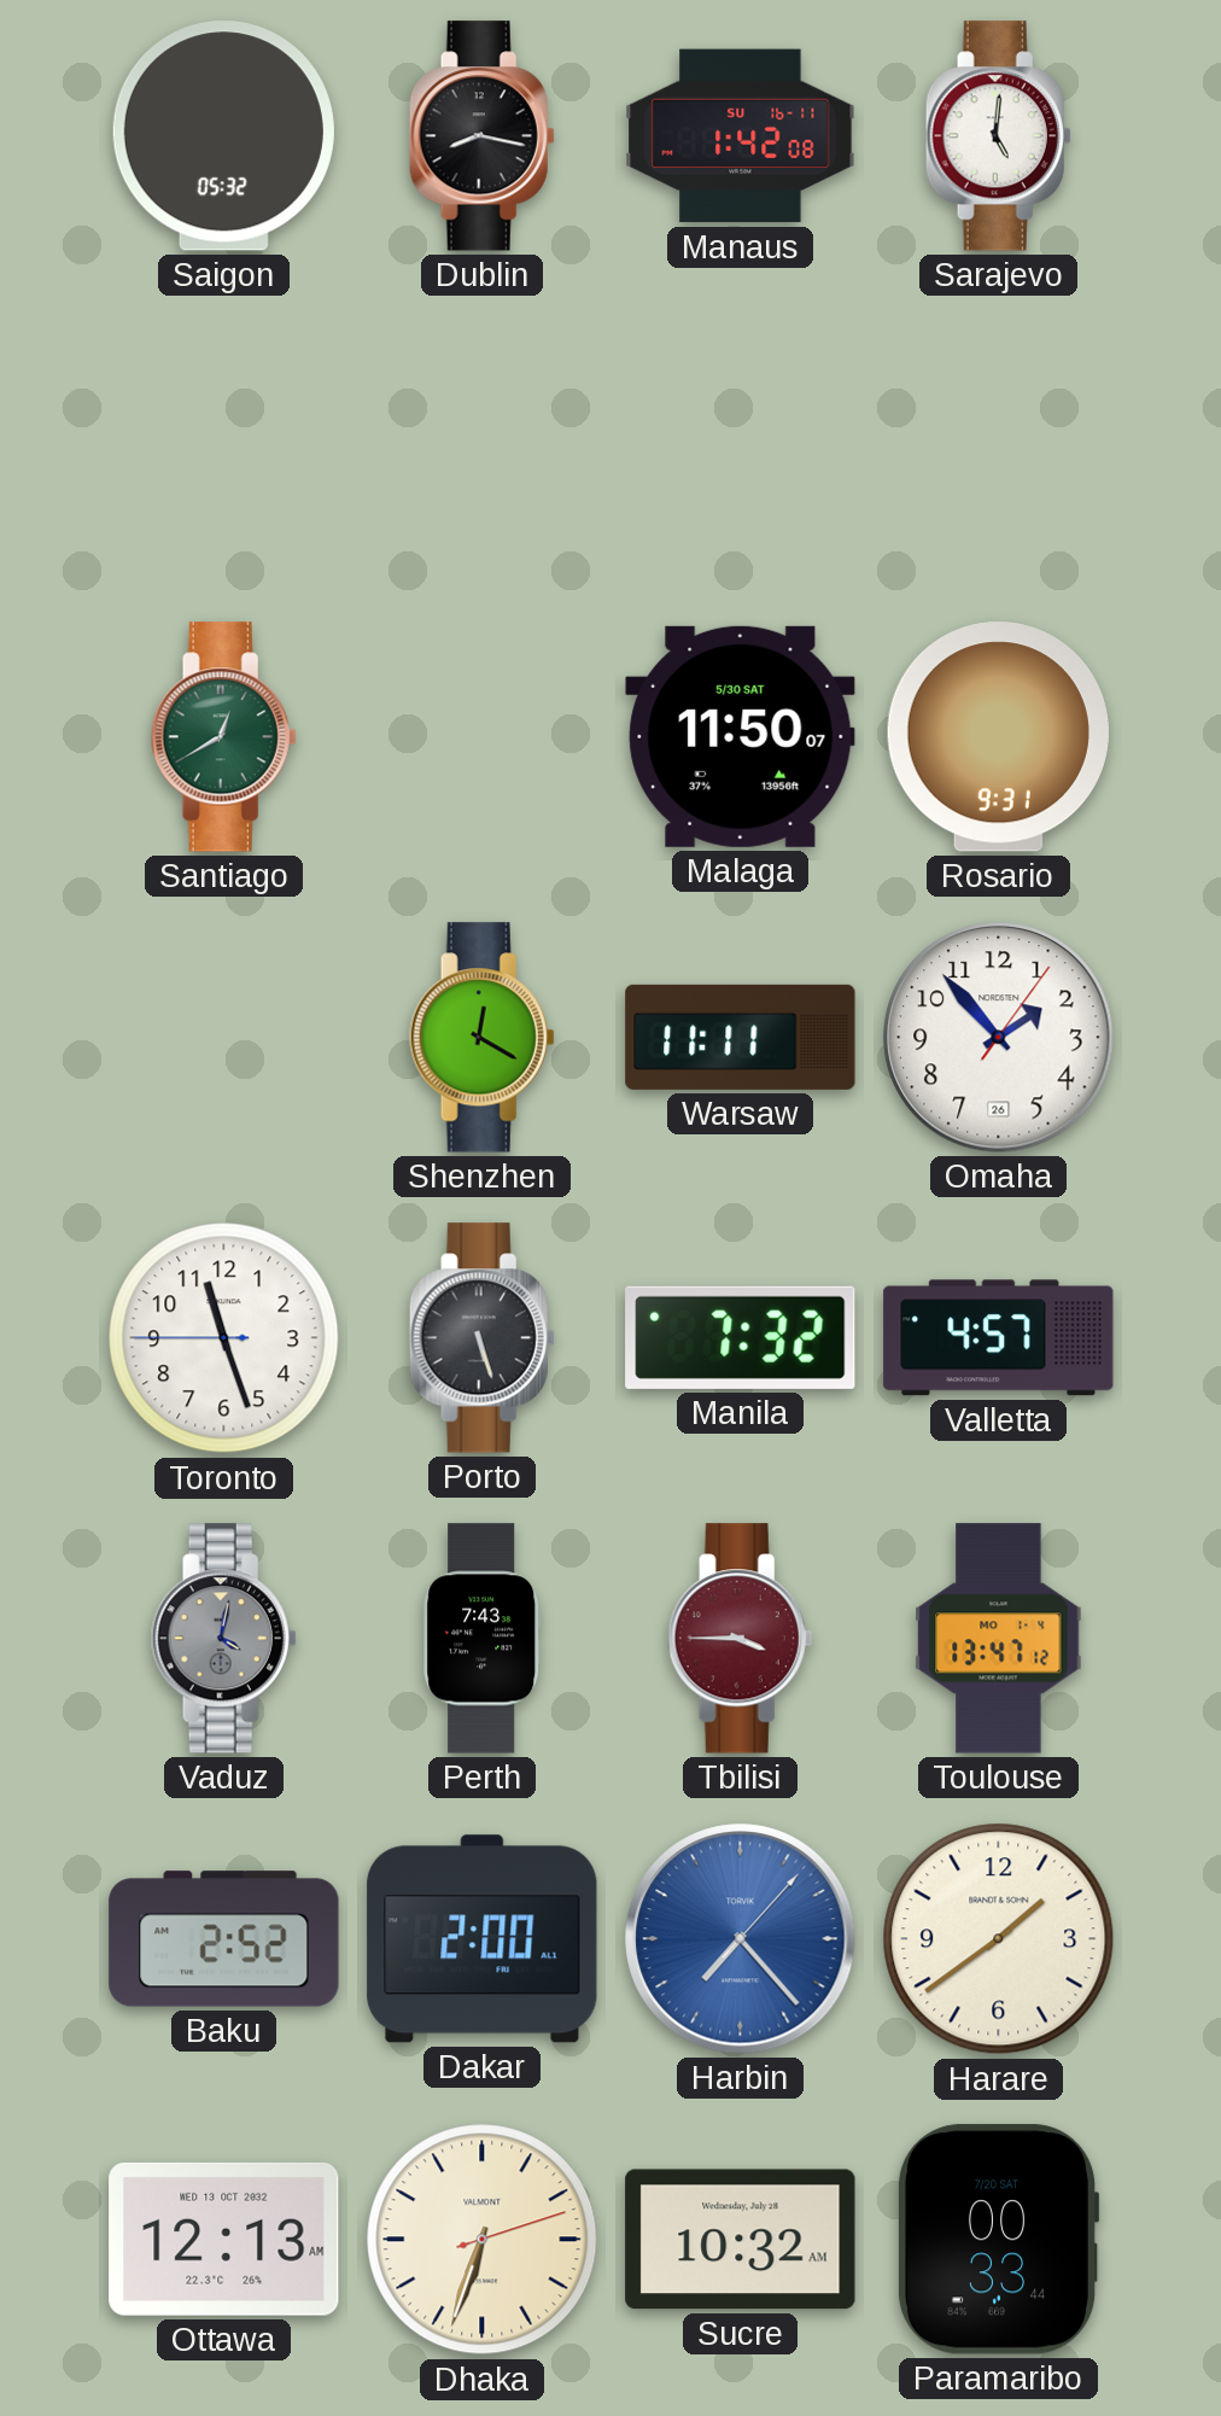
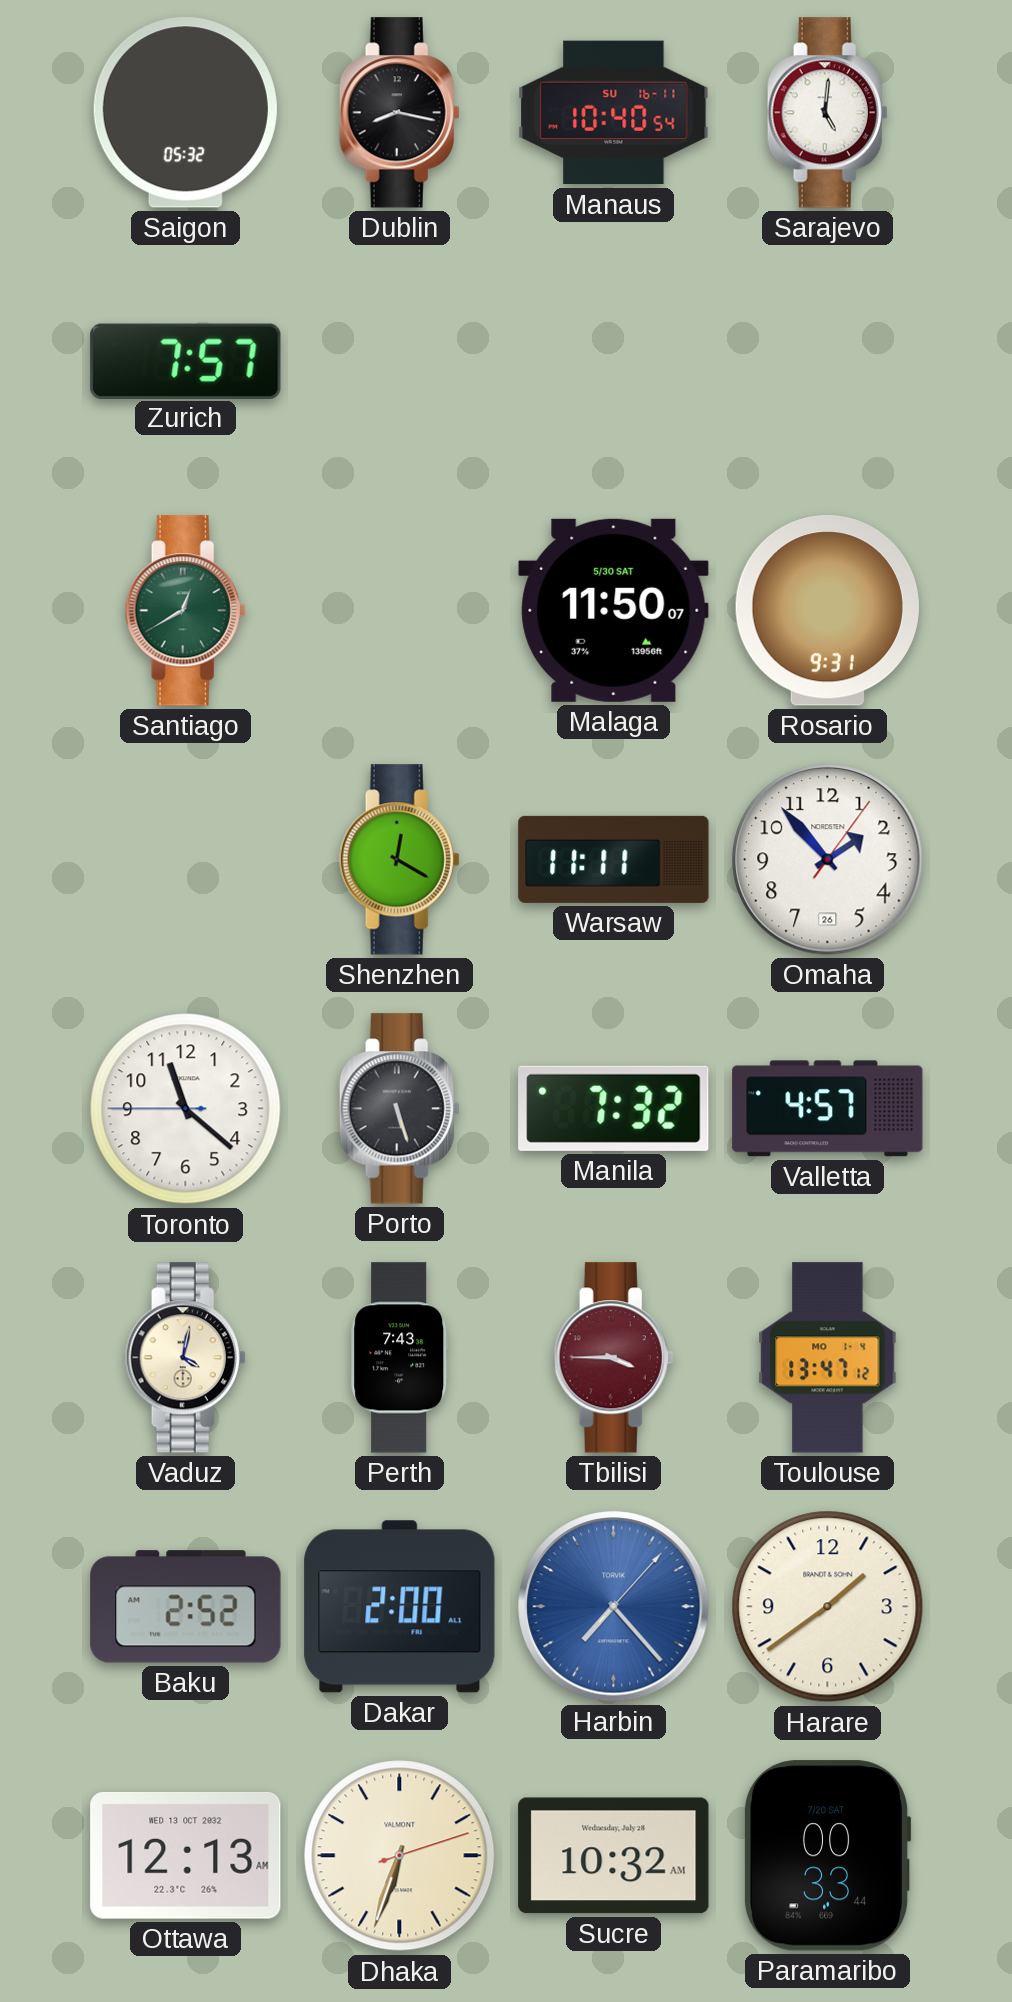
Manaus: 1:42 -> 10:40 (614, 113)
Zurich: none -> 7:57 (186, 361)
Toronto: 11:26 -> 11:21 (186, 1109)
Vaduz dial: grey -> cream (185, 1358)
